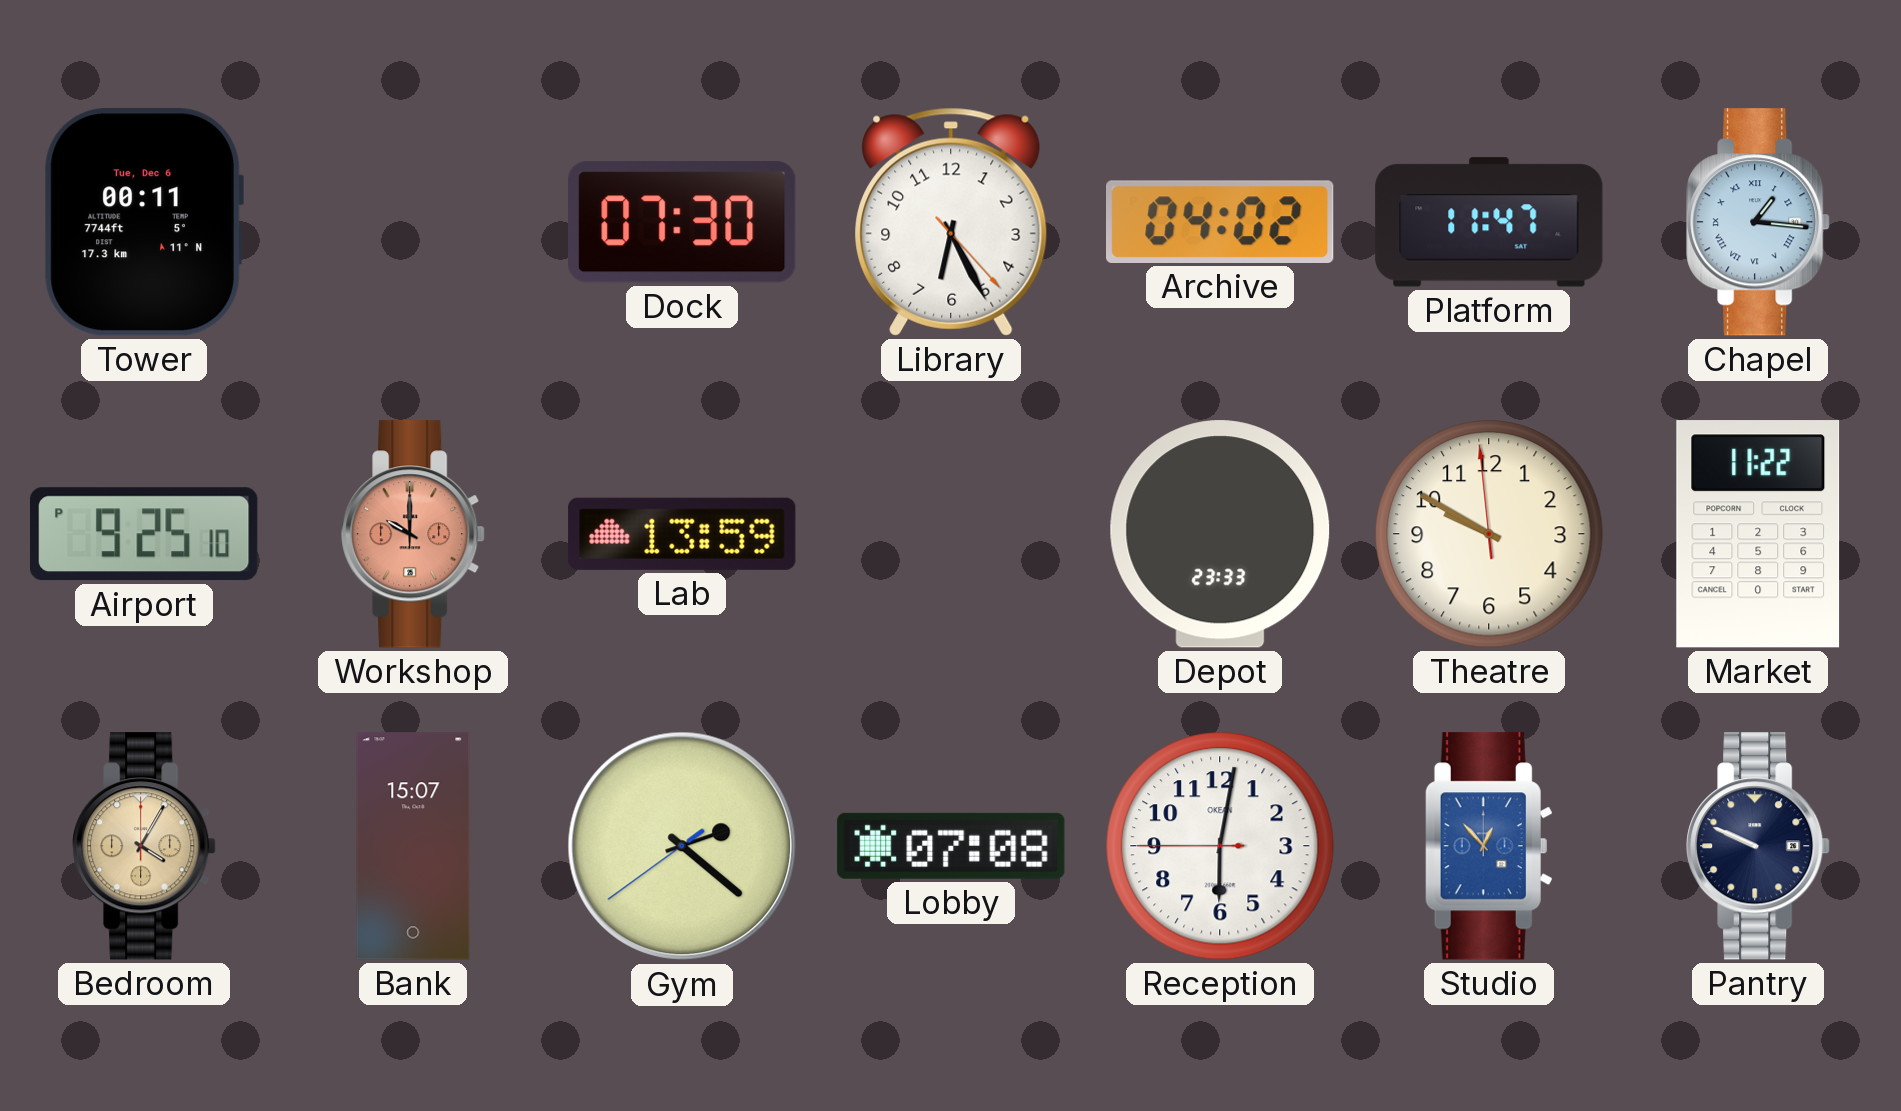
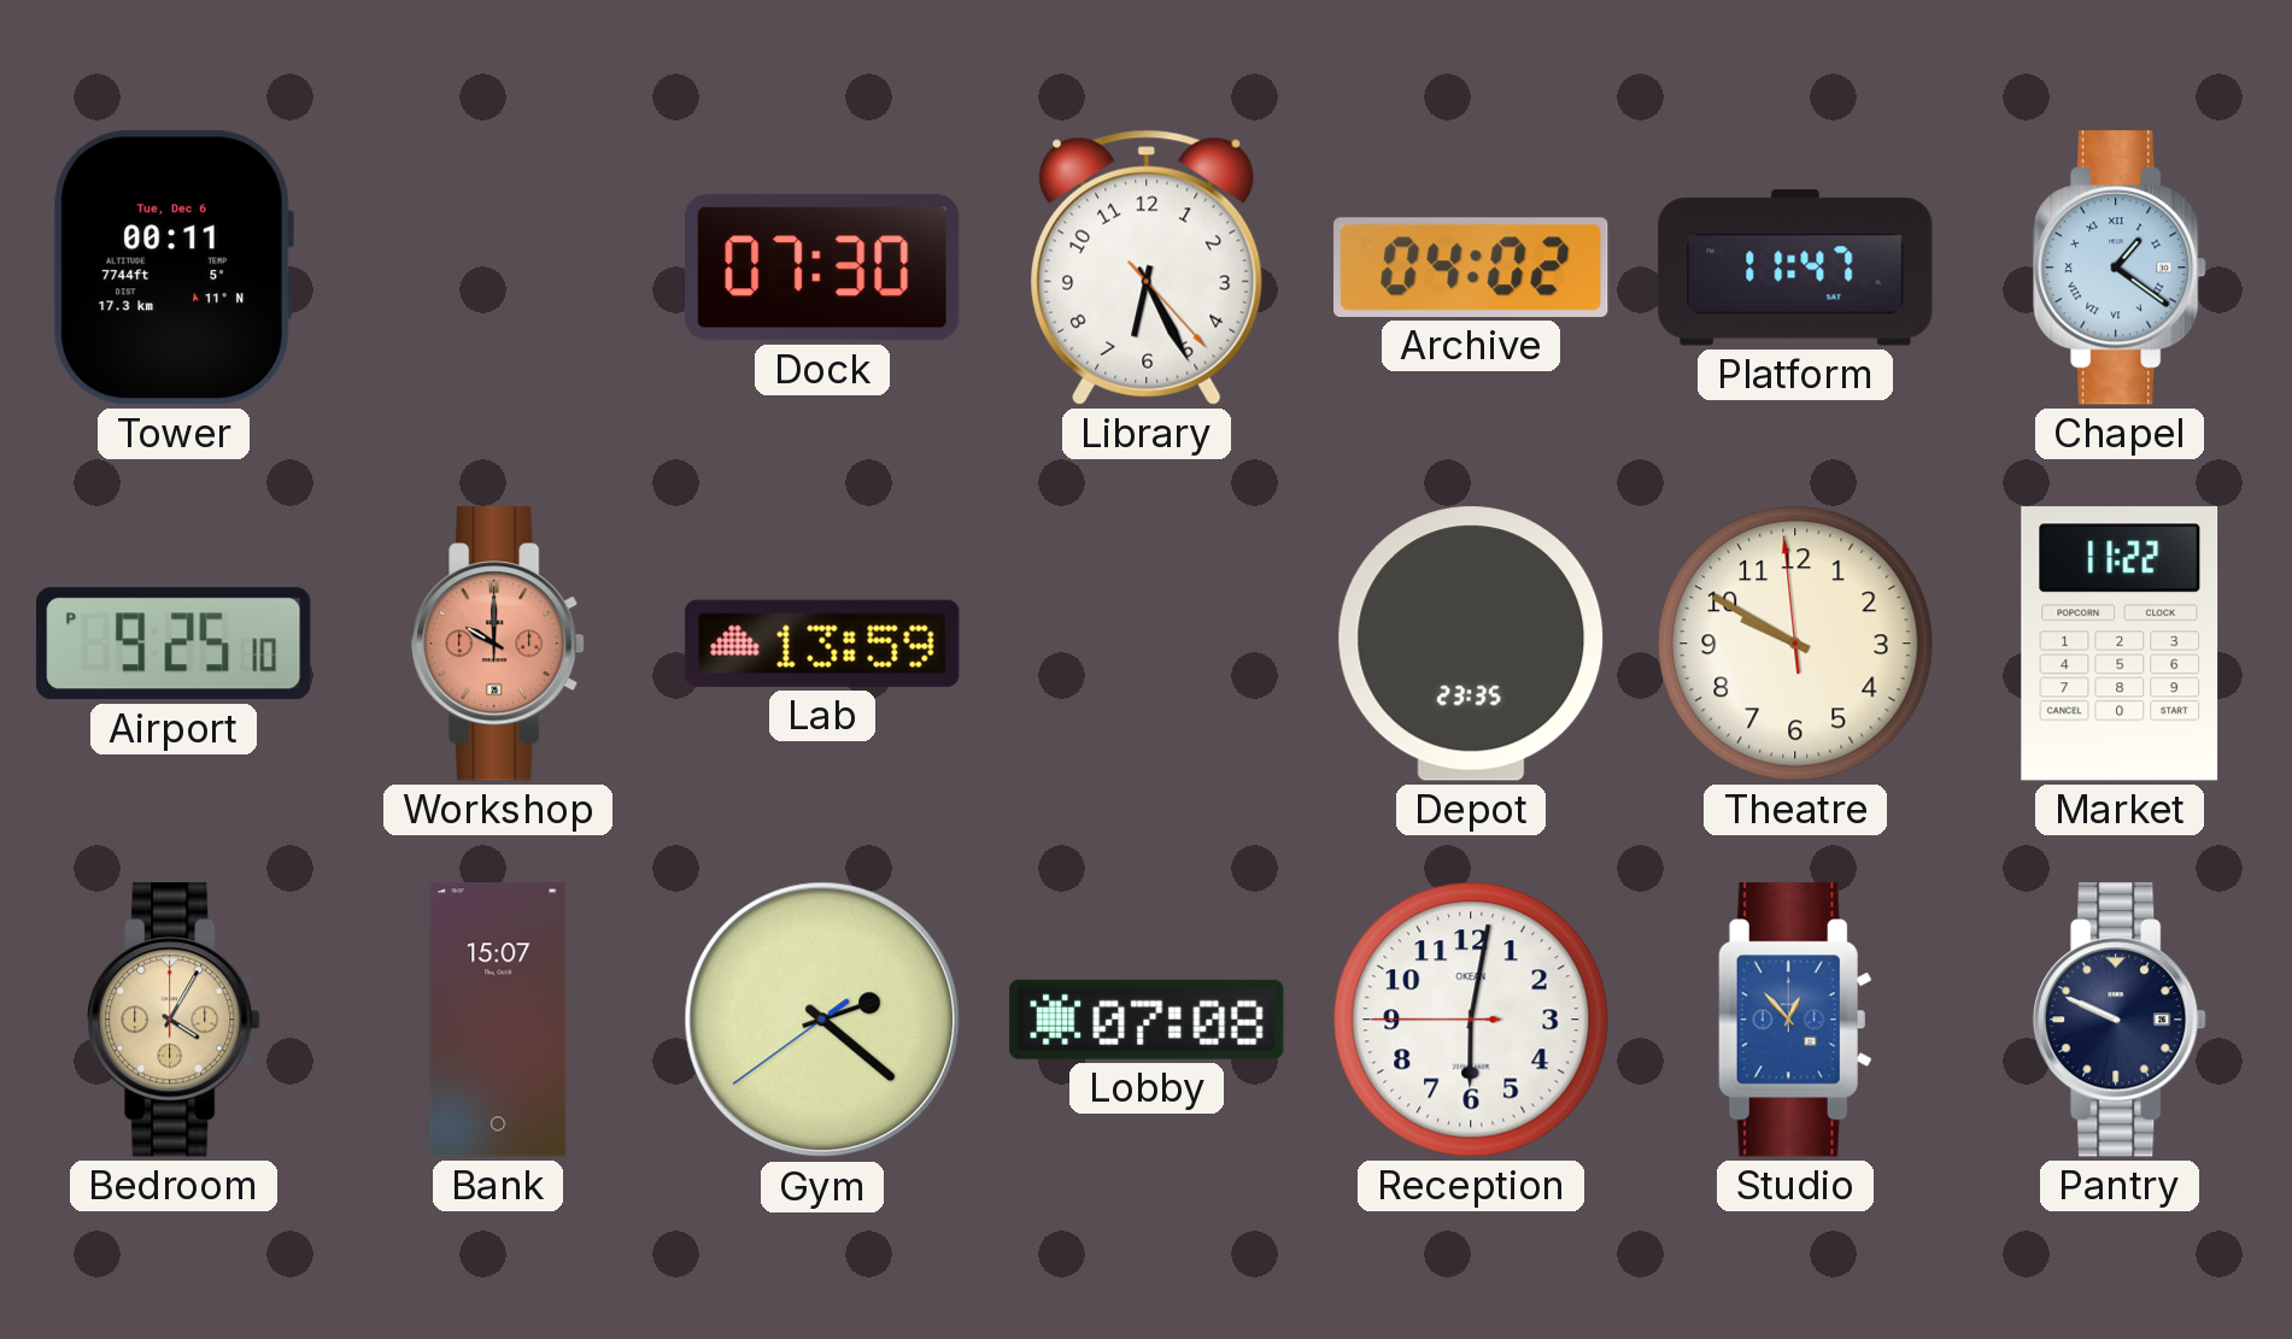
Chapel: 1:16 -> 1:21 (2120, 268)
Depot: 23:33 -> 23:35 (1471, 644)
